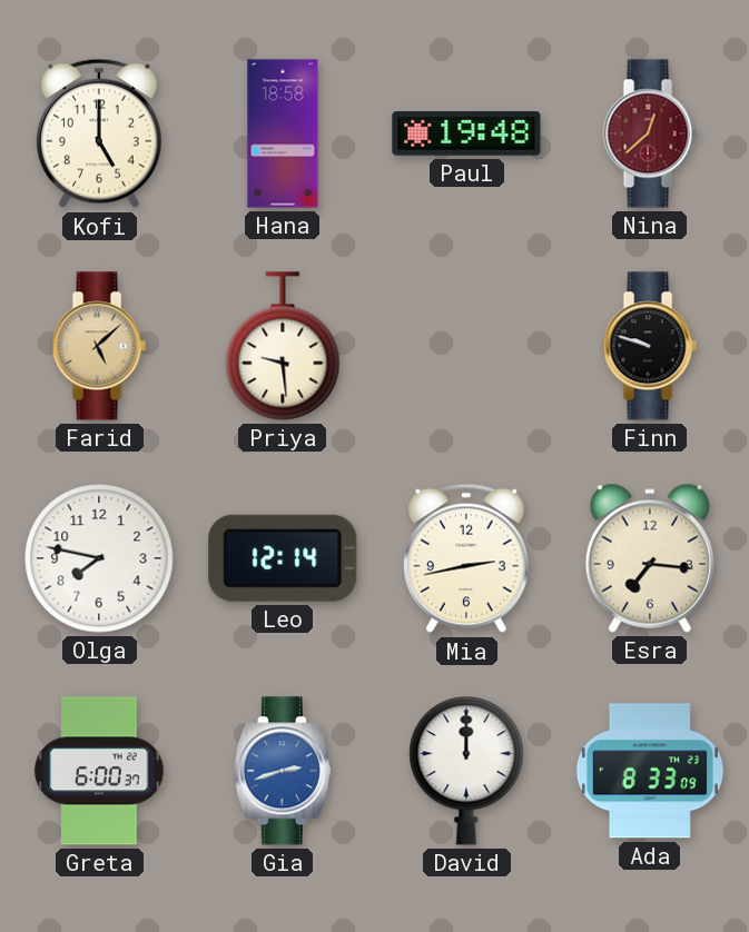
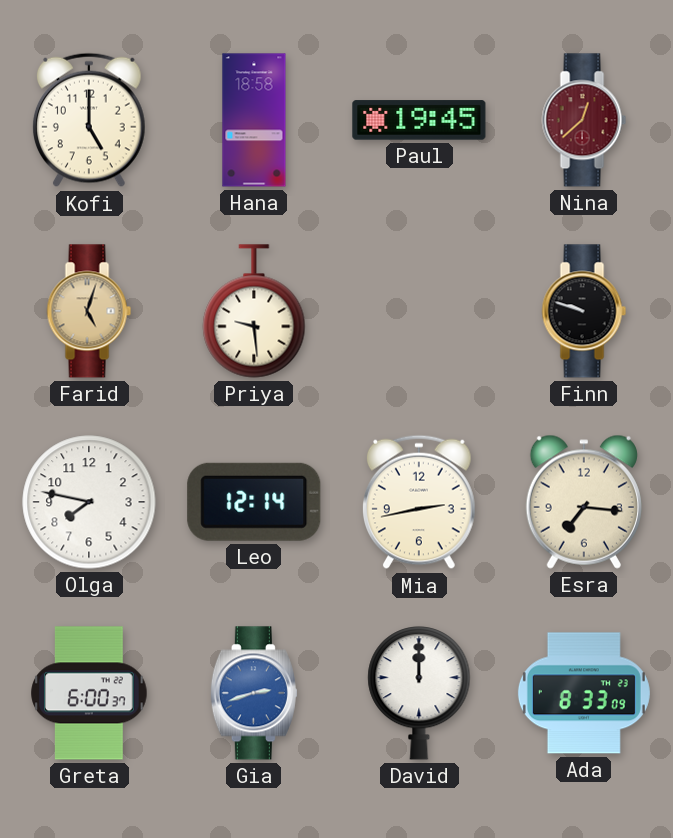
Paul: 19:48 -> 19:45 (419, 120)
Farid: 5:08 -> 5:03 (89, 311)
